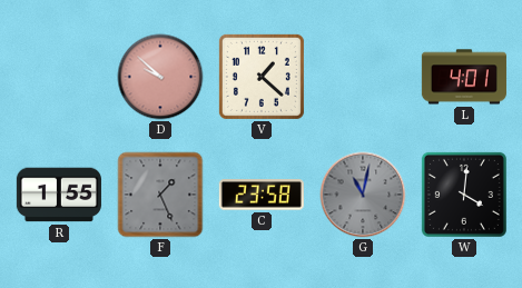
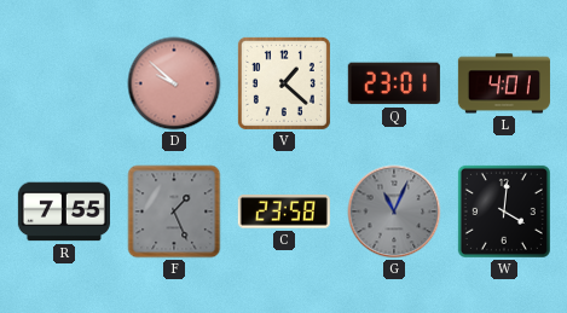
Q: none -> 23:01 (394, 83)
R: 1:55 -> 7:55 (64, 211)
G: 11:02 -> 11:04 (394, 211)
